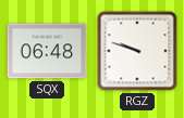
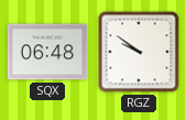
RGZ: 9:48 -> 9:51 (139, 52)
